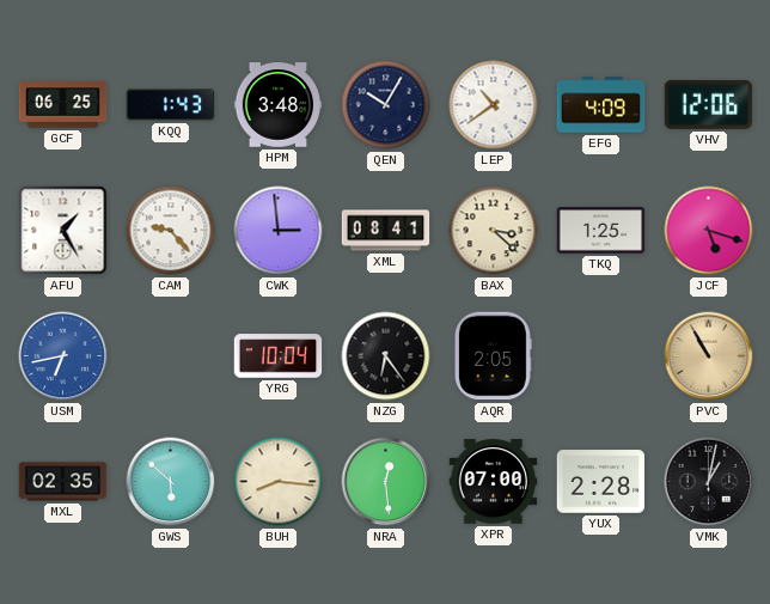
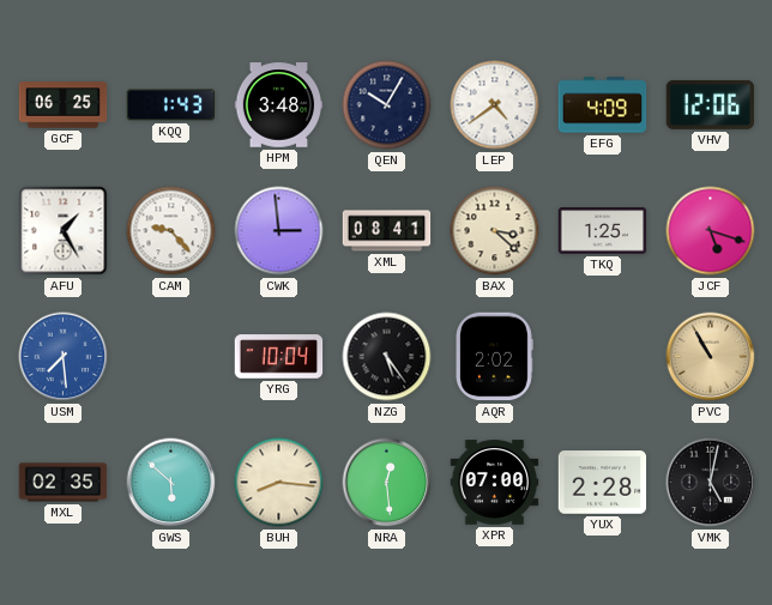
LEP: 10:39 -> 4:39 (495, 105)
USM: 6:43 -> 7:29 (64, 357)
NZG: 6:24 -> 5:24 (387, 357)
AQR: 2:05 -> 2:02 (495, 357)
VMK: 1:02 -> 5:02 (711, 483)
